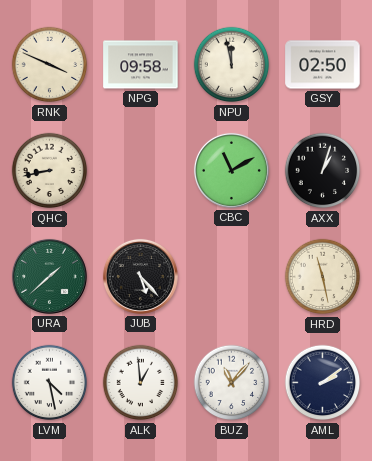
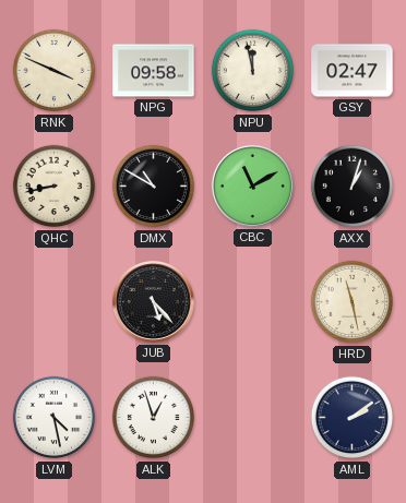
GSY: 02:50 -> 02:47 (353, 71)
DMX: none -> 10:50 (154, 187)
URA: 1:38 -> none (49, 276)
ALK: 12:59 -> 12:57 (154, 418)
BUZ: 11:07 -> none (232, 383)
